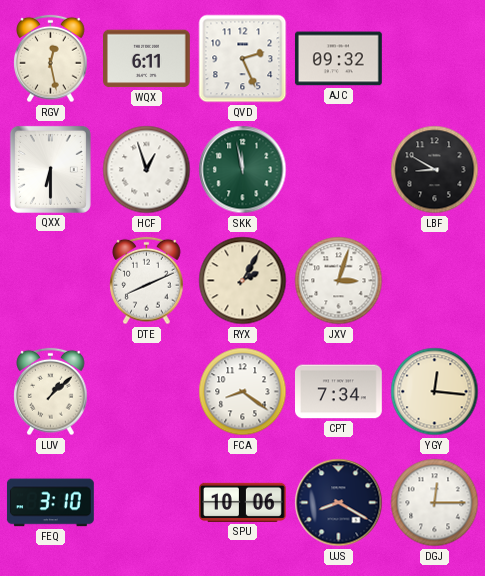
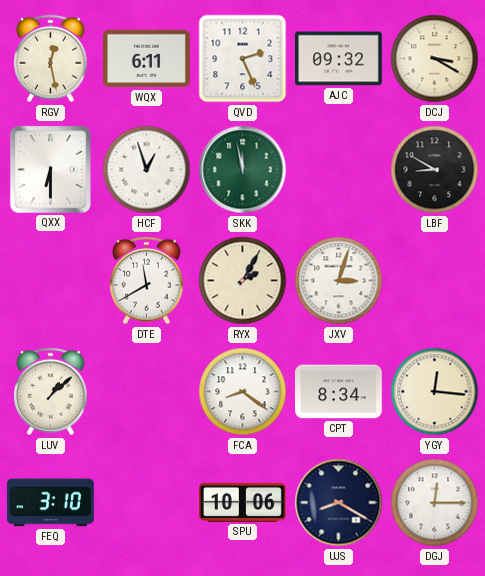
DCJ: none -> 3:20 (435, 59)
DTE: 8:11 -> 11:40 (147, 281)
CPT: 7:34 -> 8:34 (339, 392)
